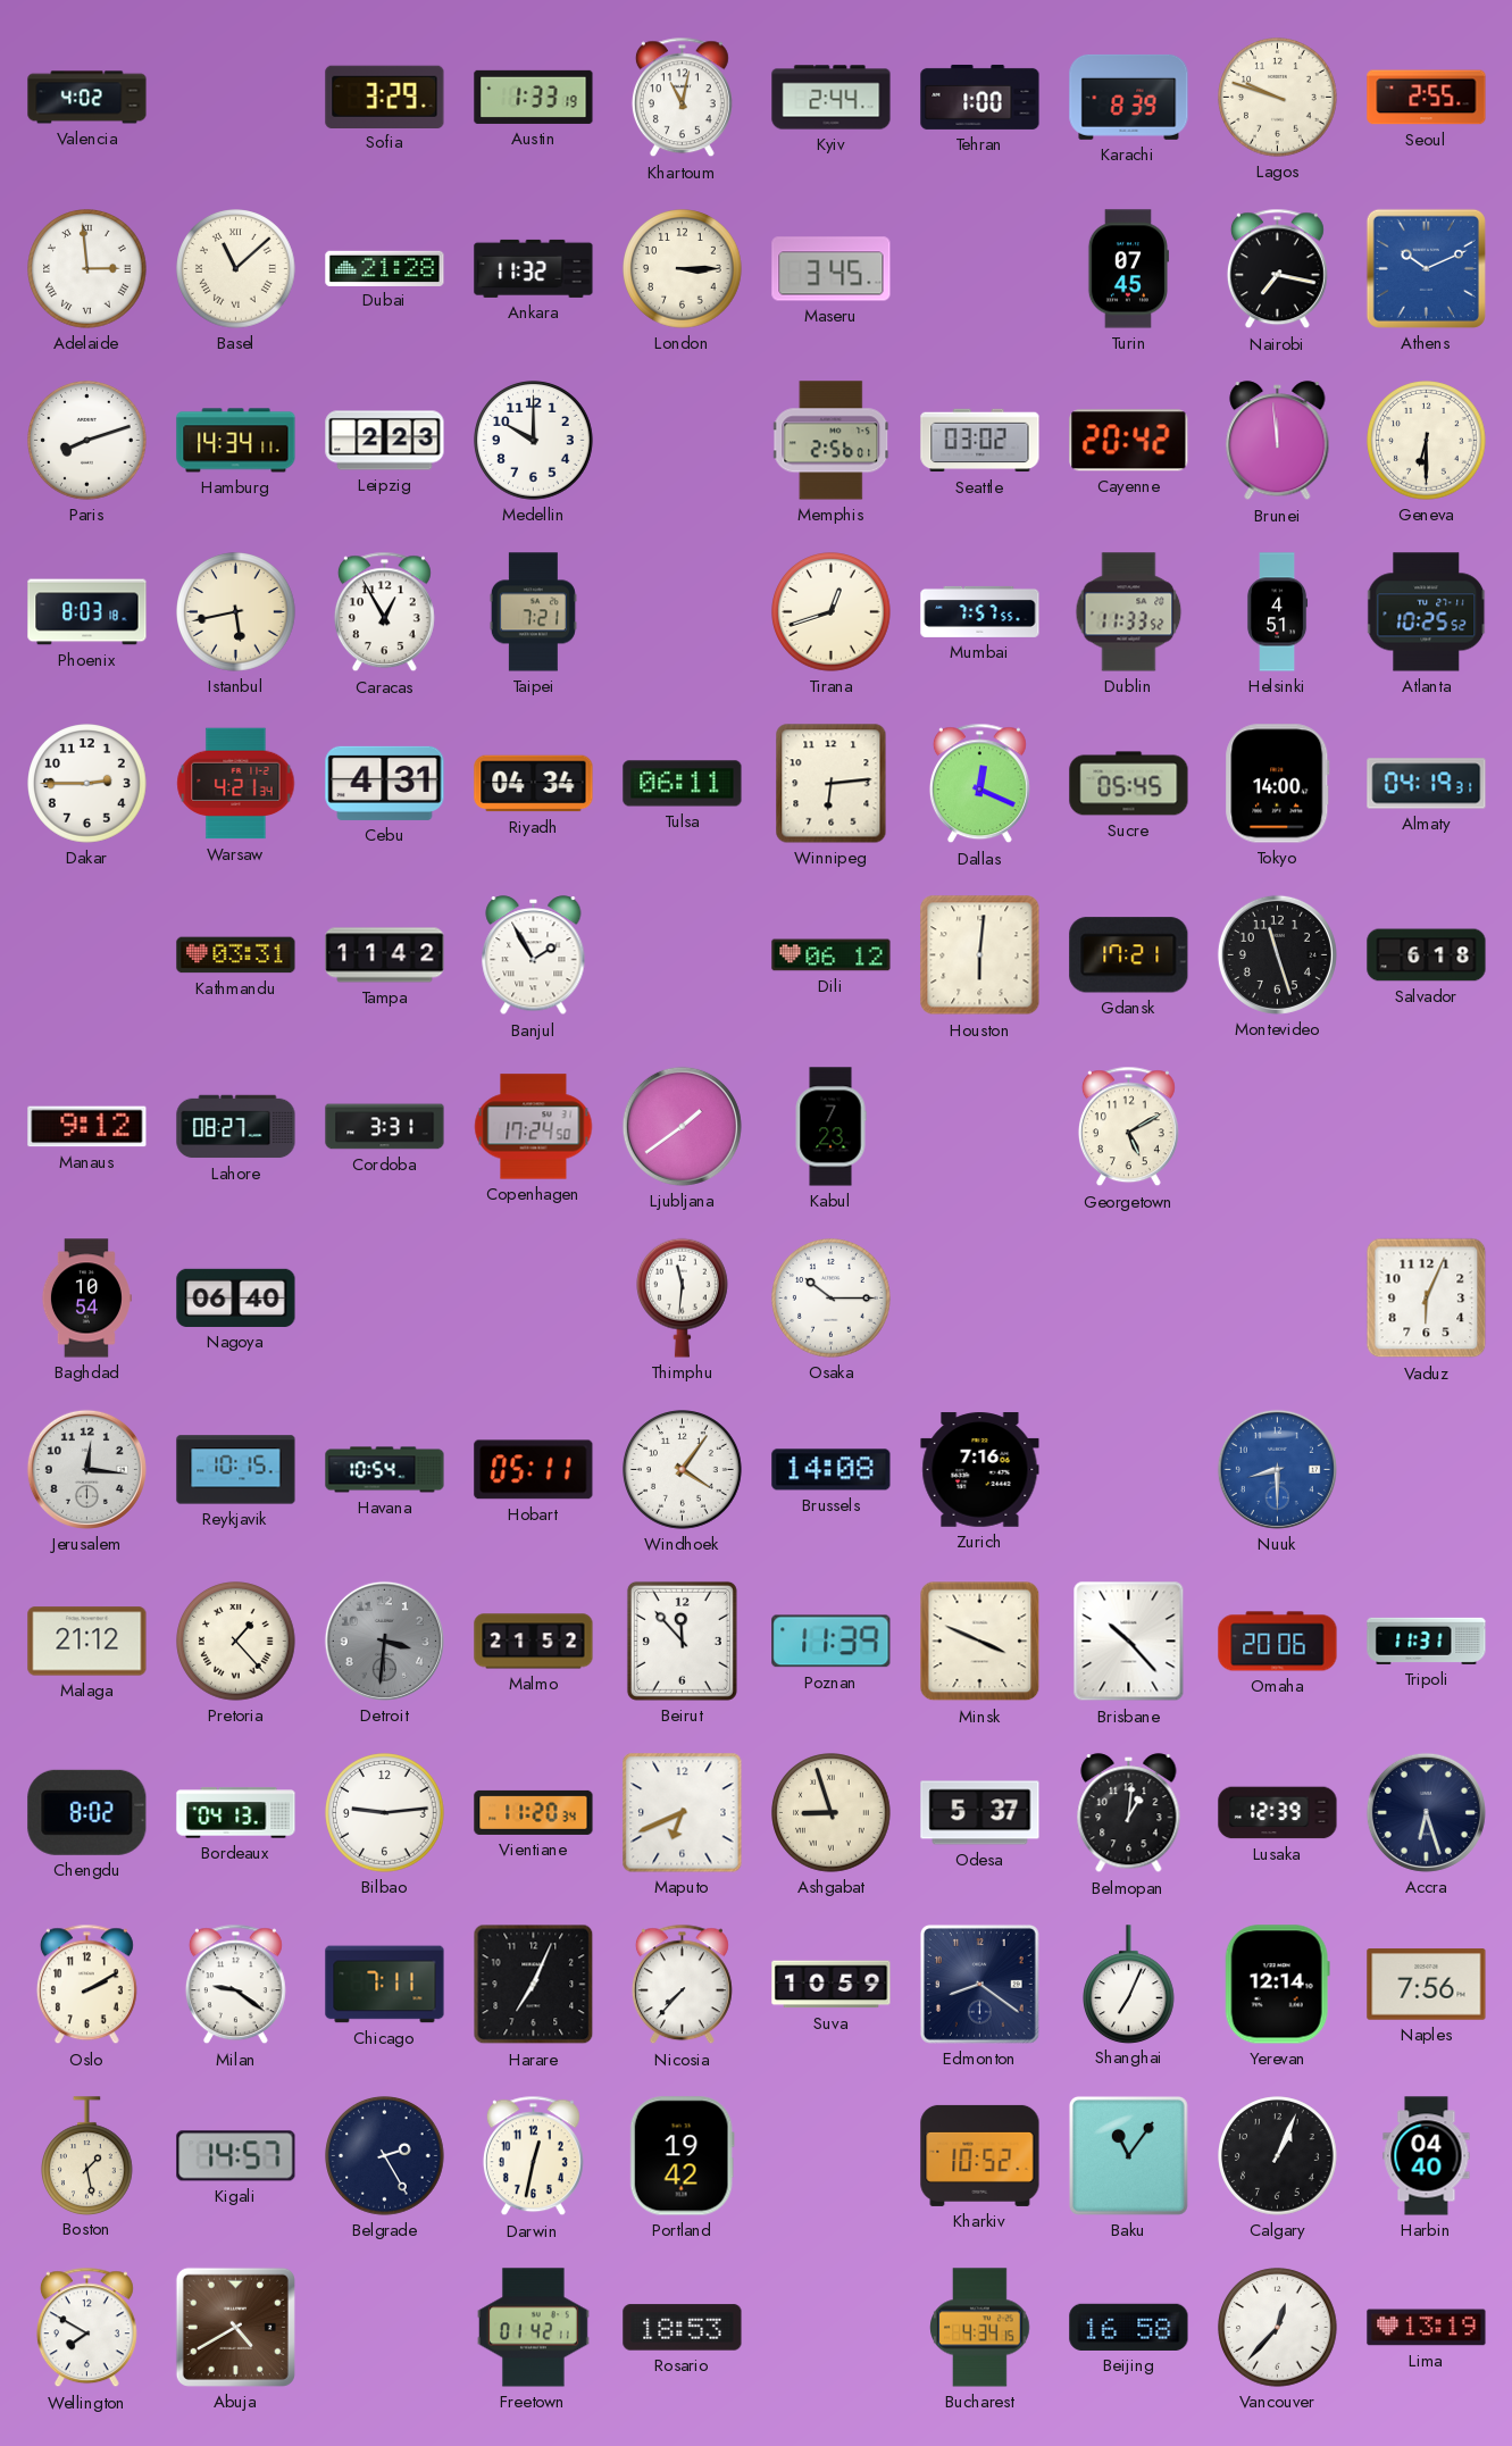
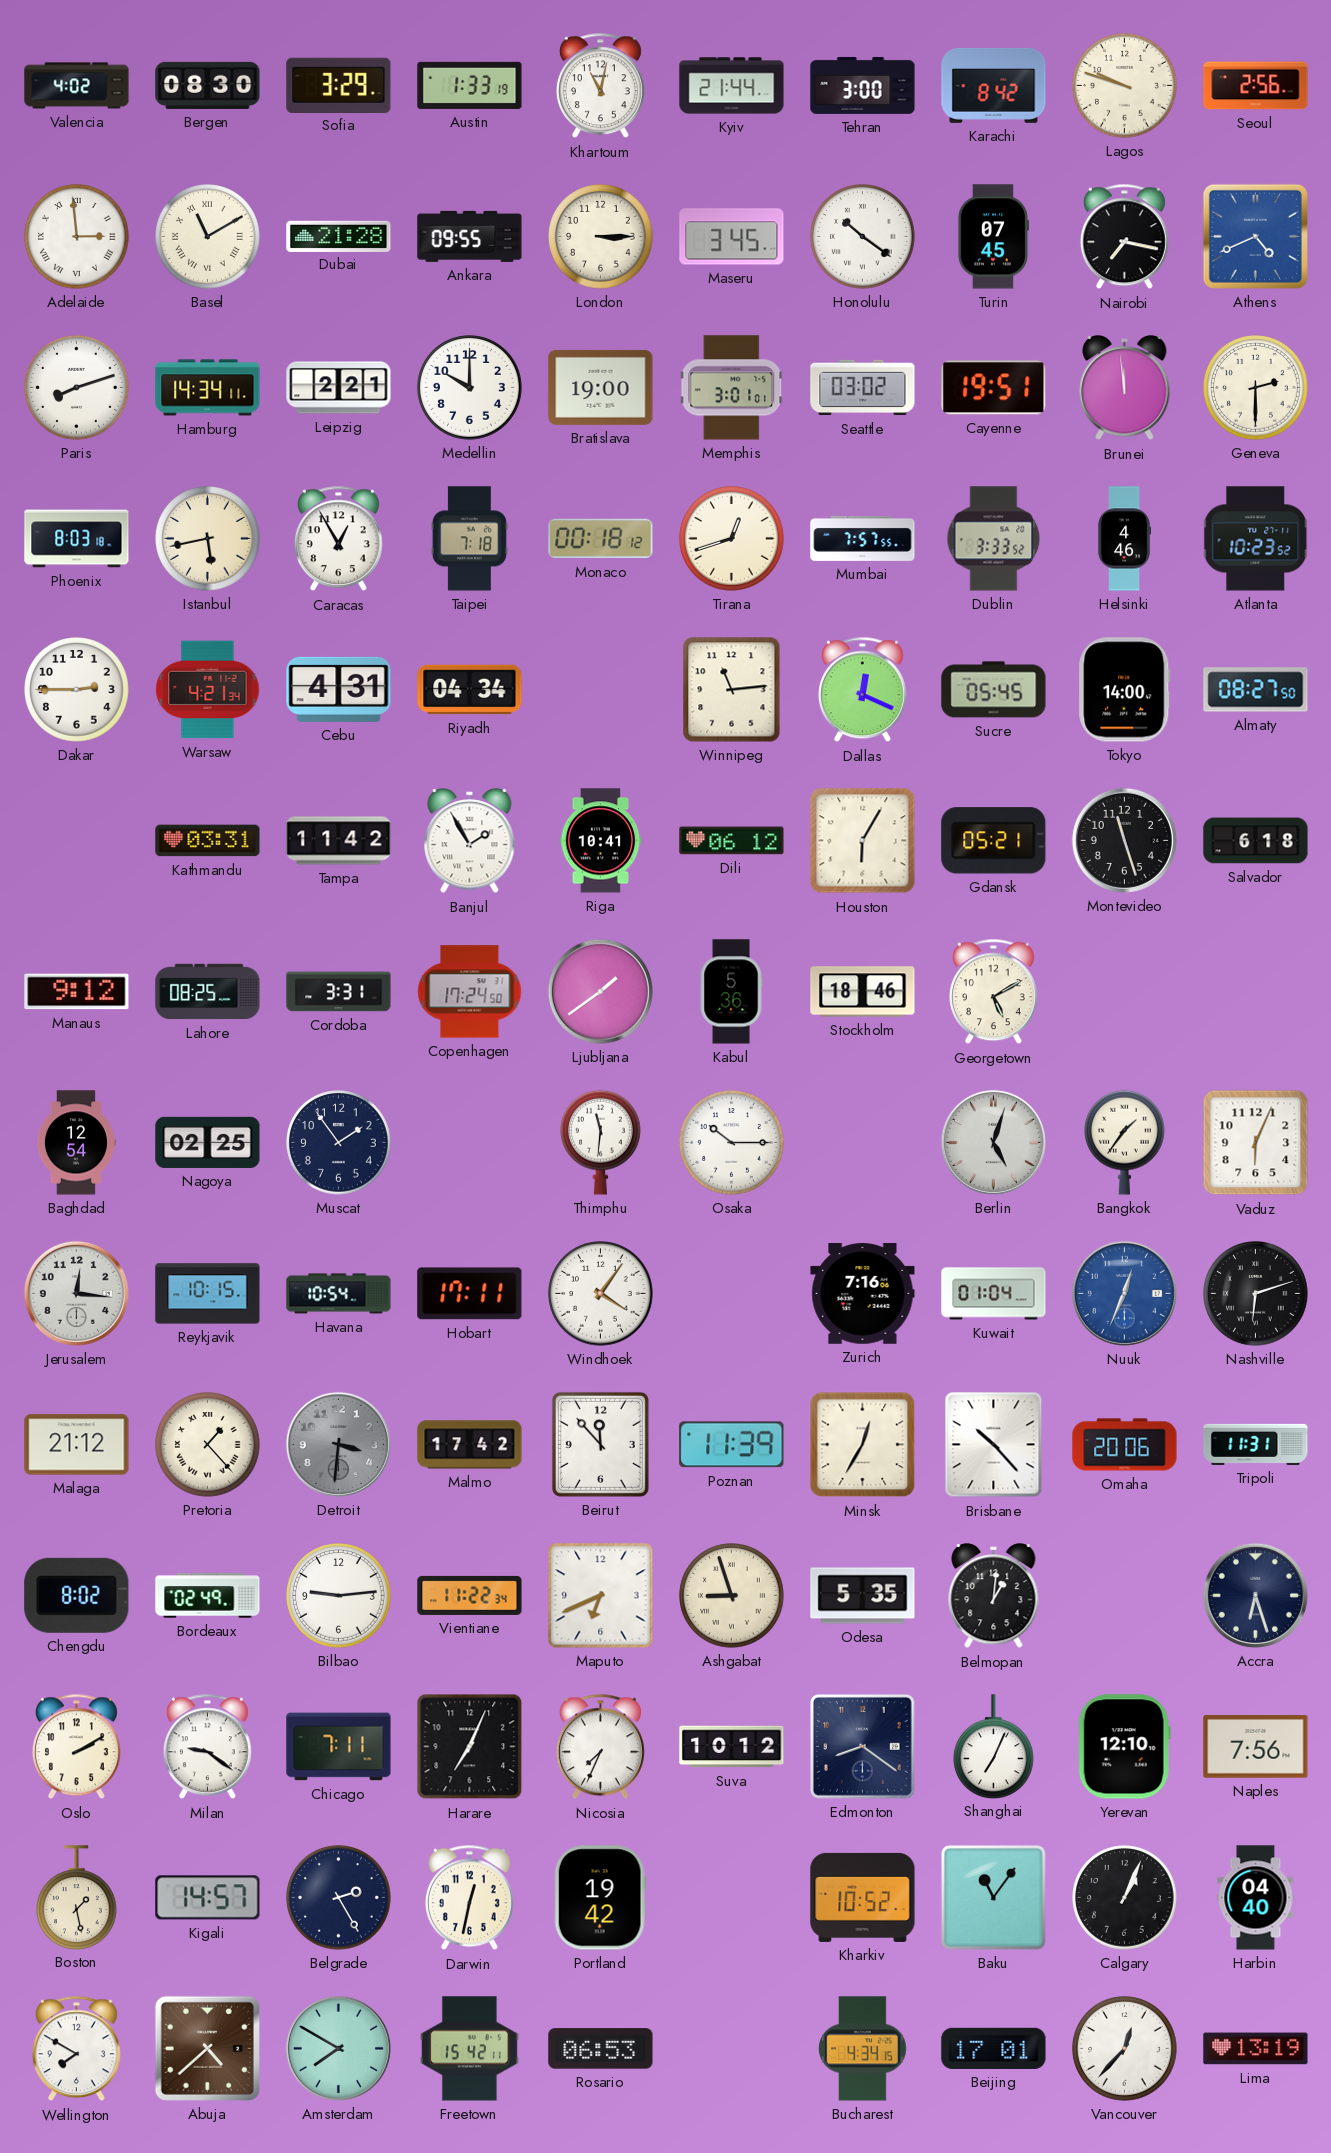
Bergen: none -> 08:30 (208, 85)
Kyiv: 2:44 -> 21:44 (732, 86)
Tehran: 1:00 -> 3:00 (863, 85)
Karachi: 8:39 -> 8:42 (994, 85)
Seoul: 2:55 -> 2:56 (1256, 86)
Basel: 11:08 -> 11:10 (208, 237)
Ankara: 11:32 -> 09:55 (470, 236)
Honolulu: none -> 10:21 (863, 237)
Athens: 10:11 -> 4:41 (1255, 236)
Leipzig: 2:23 -> 2:21 (339, 388)
Bratislava: none -> 19:00 (601, 387)
Memphis: 2:56 -> 3:01 (732, 388)
Cayenne: 20:42 -> 19:51 (994, 388)
Geneva: 6:30 -> 2:30 (1256, 388)
Taipei: 7:21 -> 7:18 (469, 539)
Monaco: none -> 00:18 (601, 539)
Dublin: 11:33 -> 3:33 (994, 539)
Helsinki: 4:51 -> 4:46 (1124, 539)
Atlanta: 10:25 -> 10:23 (1256, 539)
Tulsa: 06:11 -> none (683, 784)
Winnipeg: 6:14 -> 11:14 (732, 690)
Almaty: 04:19 -> 08:27 (1256, 690)
Riga: none -> 10:41 (601, 841)
Houston: 6:01 -> 6:05 (863, 841)
Gdansk: 17:21 -> 05:21 (994, 841)
Lahore: 08:27 -> 08:25 (208, 992)
Kabul: 7:23 -> 5:36 (731, 992)
Stockholm: none -> 18:46 (863, 992)
Baghdad: 10:54 -> 12:54 (76, 1143)
Nagoya: 06:40 -> 02:25 (208, 1142)
Muscat: none -> 1:54 (339, 1143)
Berlin: none -> 5:03 (993, 1142)
Bangkok: none -> 1:36 (1125, 1142)
Hobart: 05:11 -> 17:11 (470, 1294)
Brussels: 14:08 -> none (832, 1470)
Kuwait: none -> 01:04 (994, 1294)
Nuuk: 8:30 -> 12:34 (1124, 1293)
Nashville: none -> 6:12 (1256, 1294)
Malmo: 21:52 -> 17:42 (470, 1445)
Minsk: 3:49 -> 12:35 (863, 1445)
Bordeaux: 04:13 -> 02:49 (208, 1596)
Vientiane: 11:20 -> 11:22 (470, 1595)
Odesa: 5:37 -> 5:35 (863, 1596)
Lusaka: 12:39 -> none (1278, 1813)
Nicosia: 7:37 -> 7:34 (600, 1747)
Suva: 10:59 -> 10:12 (732, 1747)
Yerevan: 12:14 -> 12:10 (1124, 1747)
Abuja: 4:40 -> 4:38 (207, 2048)
Amsterdam: none -> 7:50 (338, 2048)
Freetown: 01:42 -> 15:42 (469, 2049)
Rosario: 18:53 -> 06:53 (601, 2049)
Beijing: 16:58 -> 17:01 (994, 2048)
